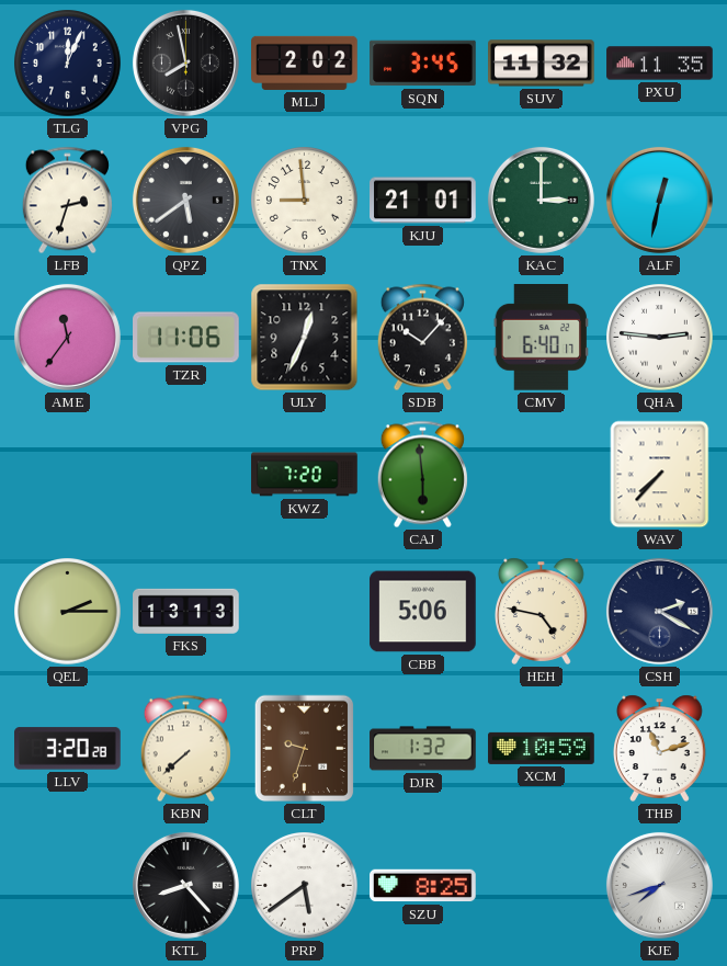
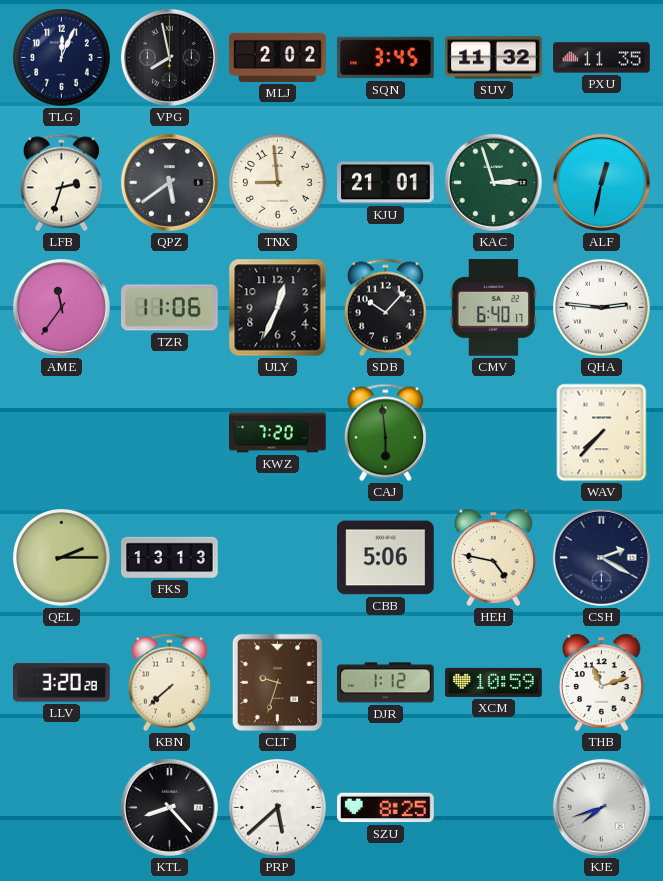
KAC: 3:00 -> 2:57 (493, 182)
DJR: 1:32 -> 1:12 (386, 683)
PRP: 5:39 -> 5:38 (278, 808)
